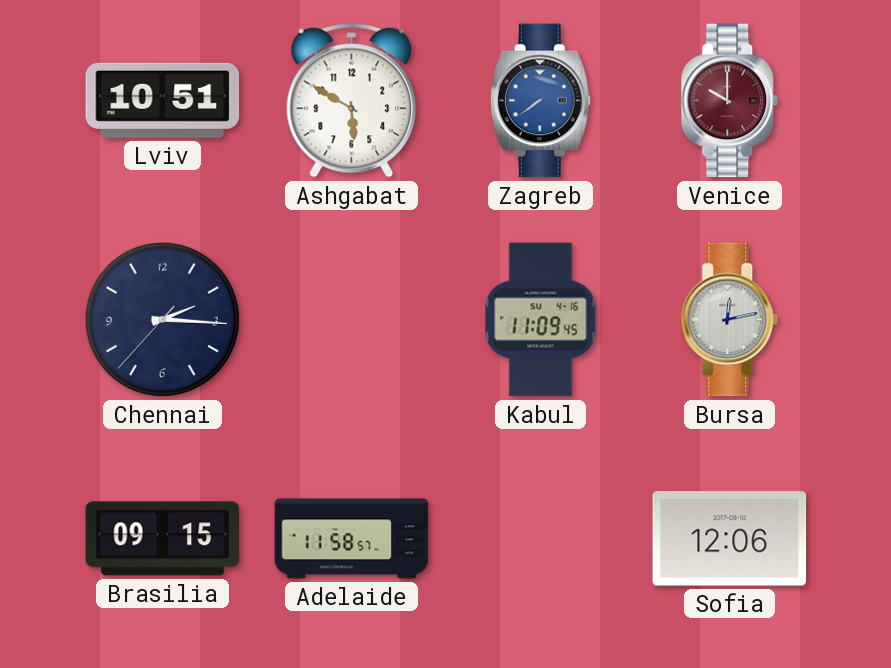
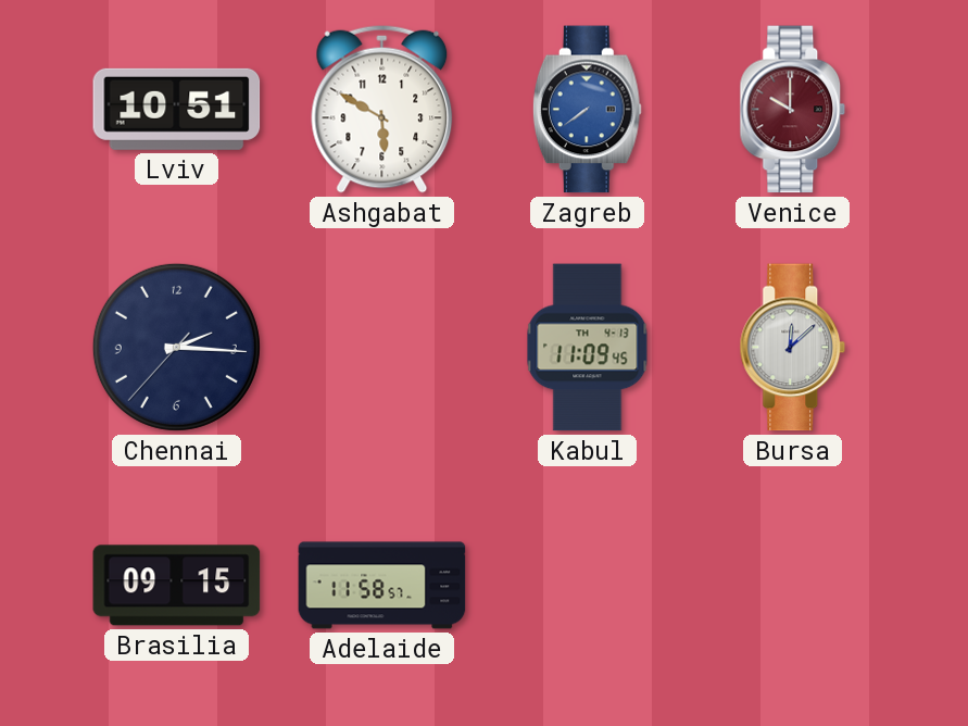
Kabul date: SU 4-16 -> TH 4-13 (588, 348)
Bursa: 12:13 -> 12:08 (793, 348)
Sofia: 12:06 -> none (730, 539)
